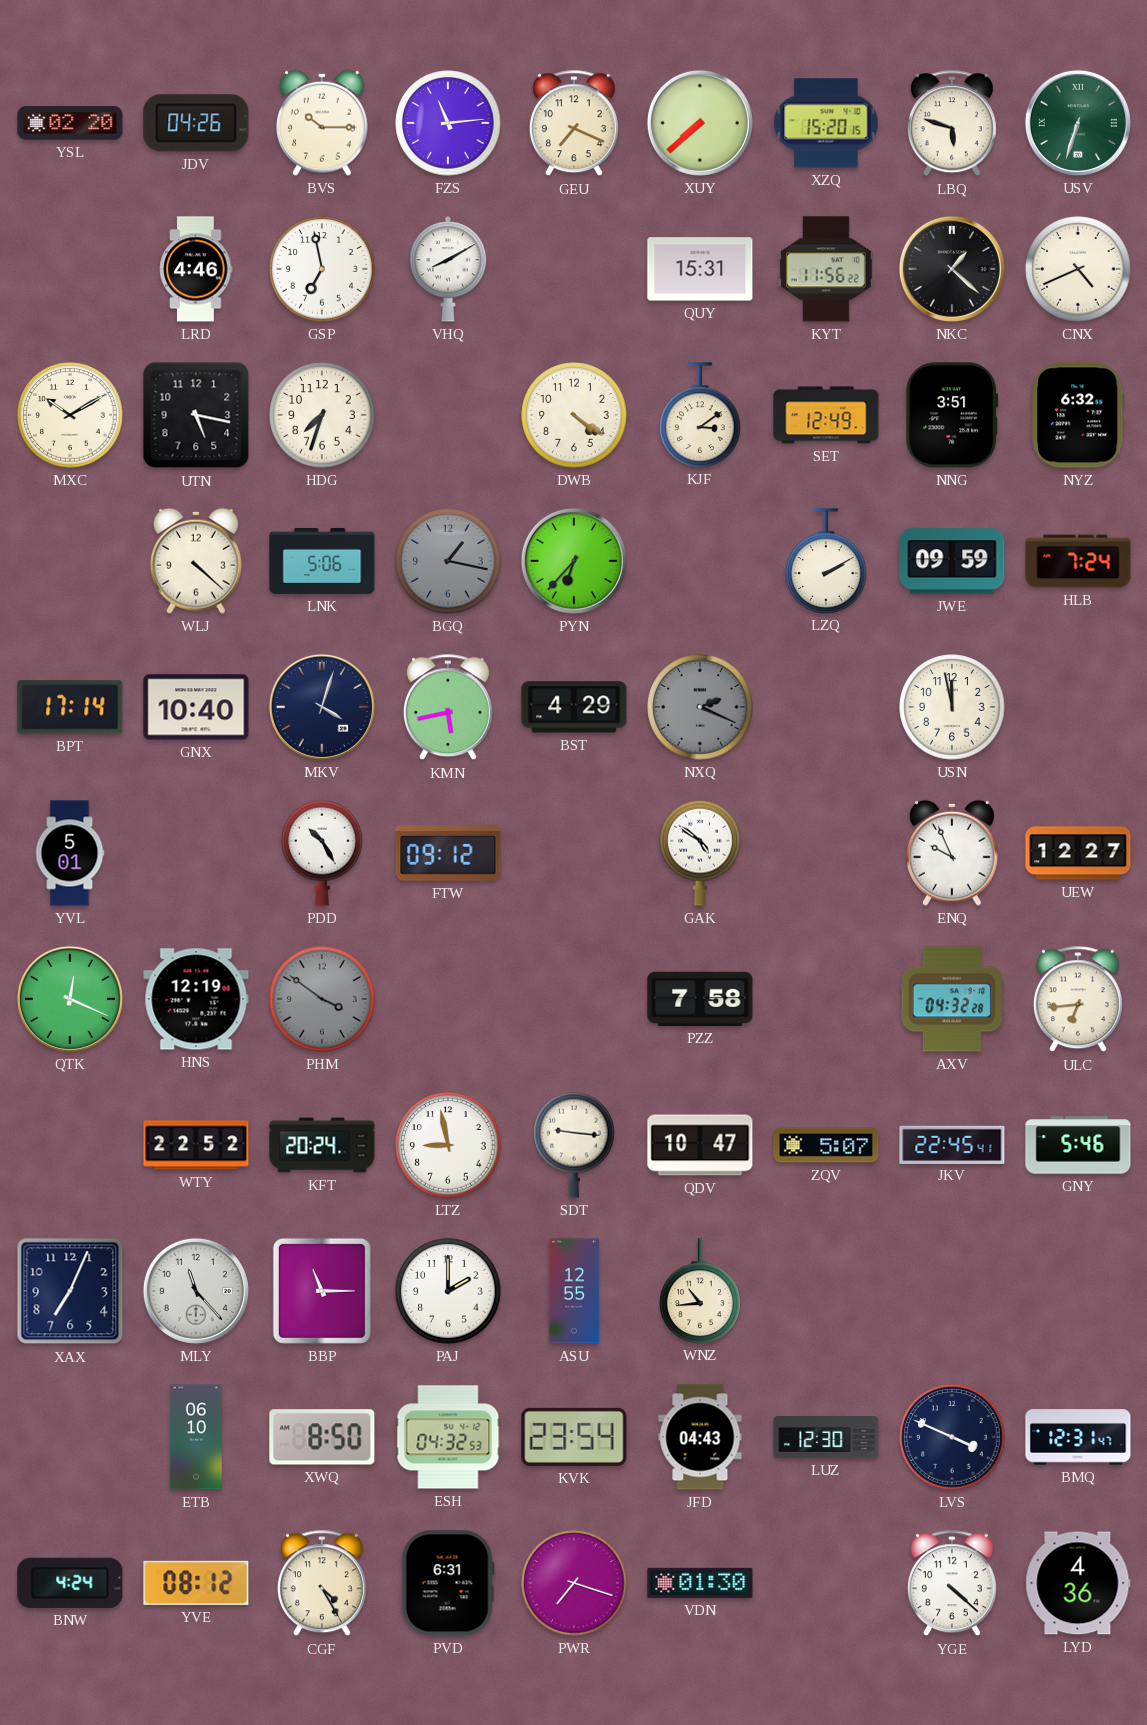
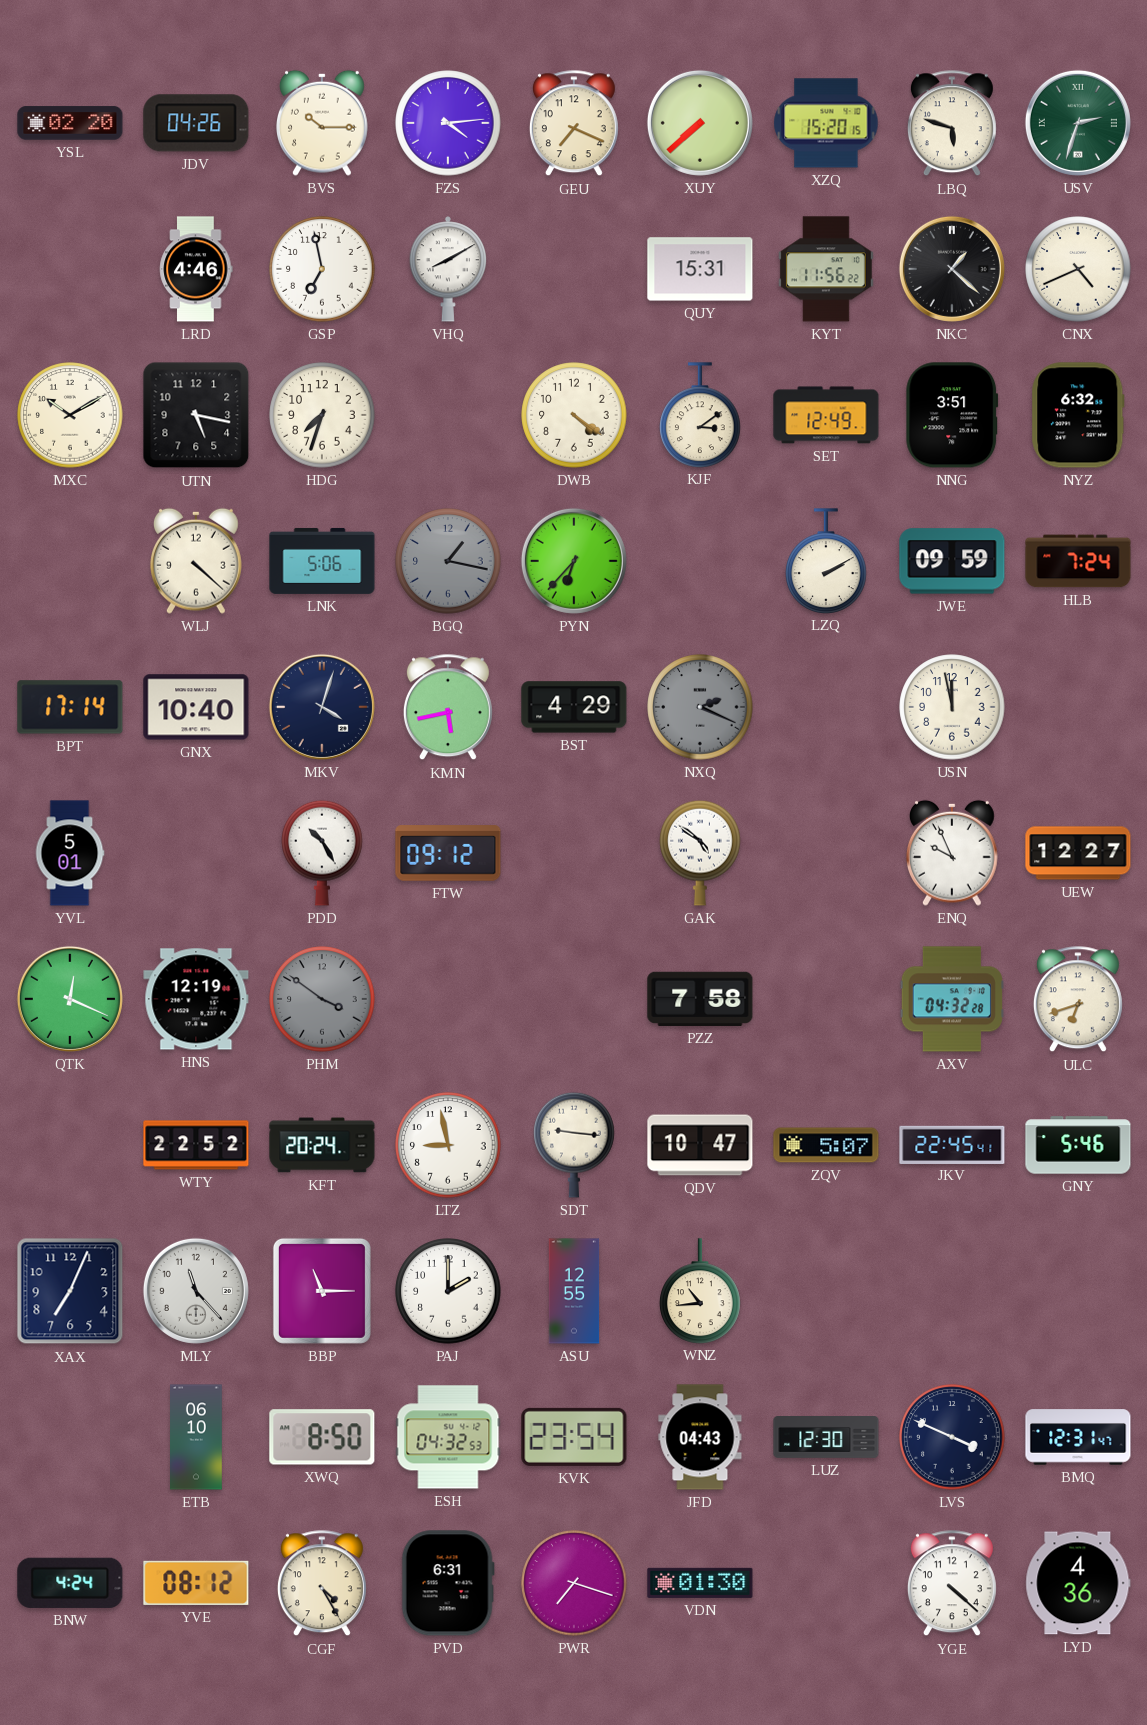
FZS: 11:14 -> 4:14 (448, 123)
USV: 6:33 -> 2:33 (1078, 123)
ULC: 6:44 -> 6:42 (1078, 1000)
